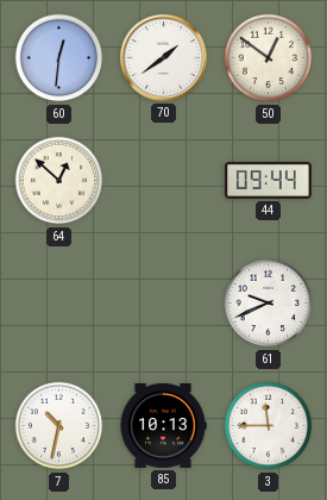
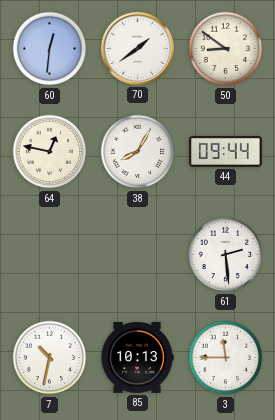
50: 12:51 -> 8:51 (226, 49)
64: 12:52 -> 12:47 (50, 152)
38: none -> 8:05 (138, 152)
61: 9:41 -> 2:29 (226, 255)
